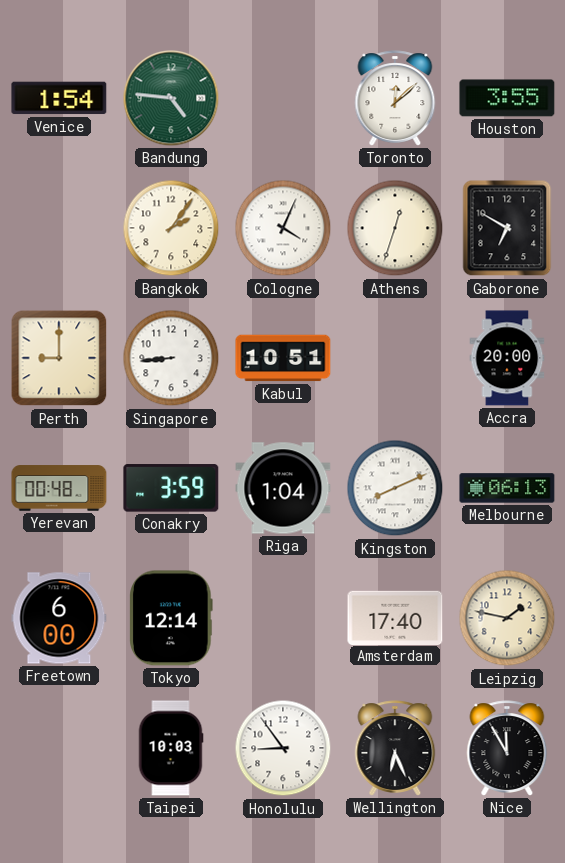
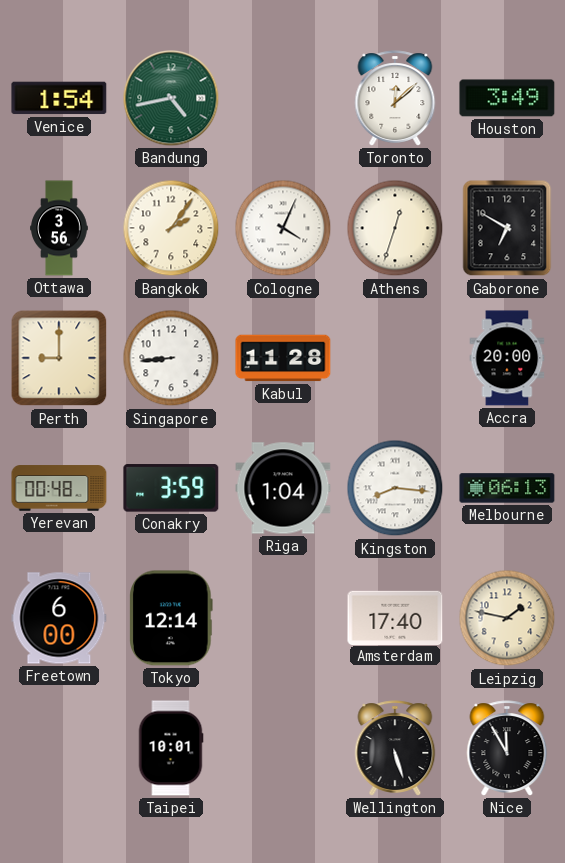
Bandung: 4:46 -> 4:43 (171, 98)
Houston: 3:55 -> 3:49 (507, 98)
Ottawa: none -> 3:56 (59, 228)
Kabul: 10:51 -> 11:28 (283, 358)
Kingston: 8:11 -> 8:16 (395, 488)
Taipei: 10:03 -> 10:01 (171, 748)
Honolulu: 8:54 -> none (283, 748)
Wellington: 6:26 -> 5:27 (395, 748)
